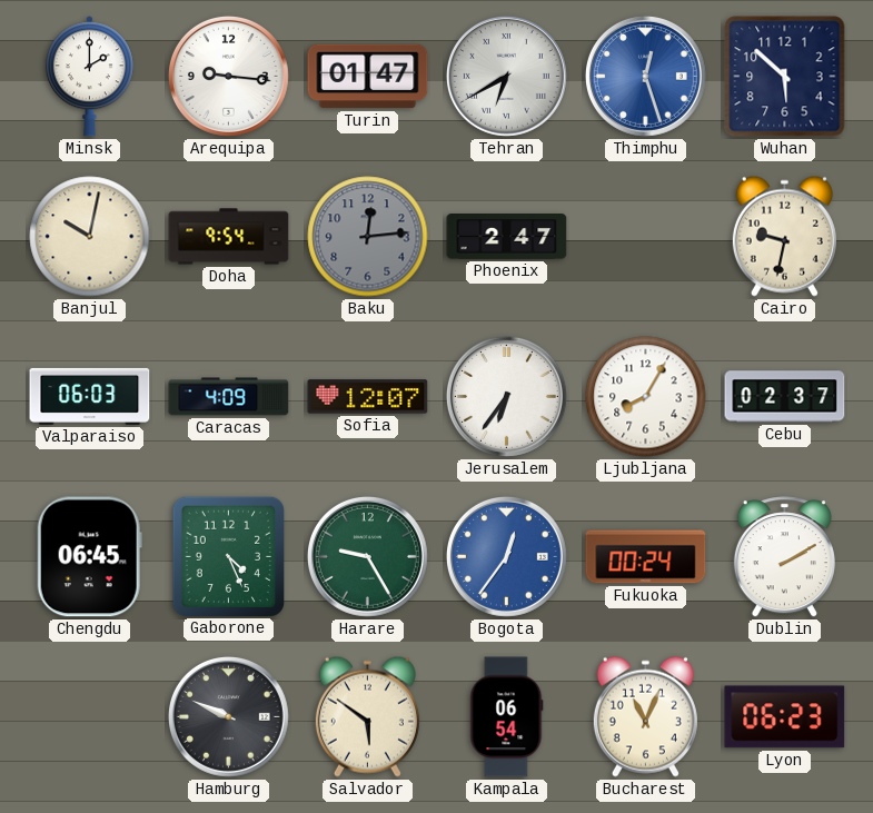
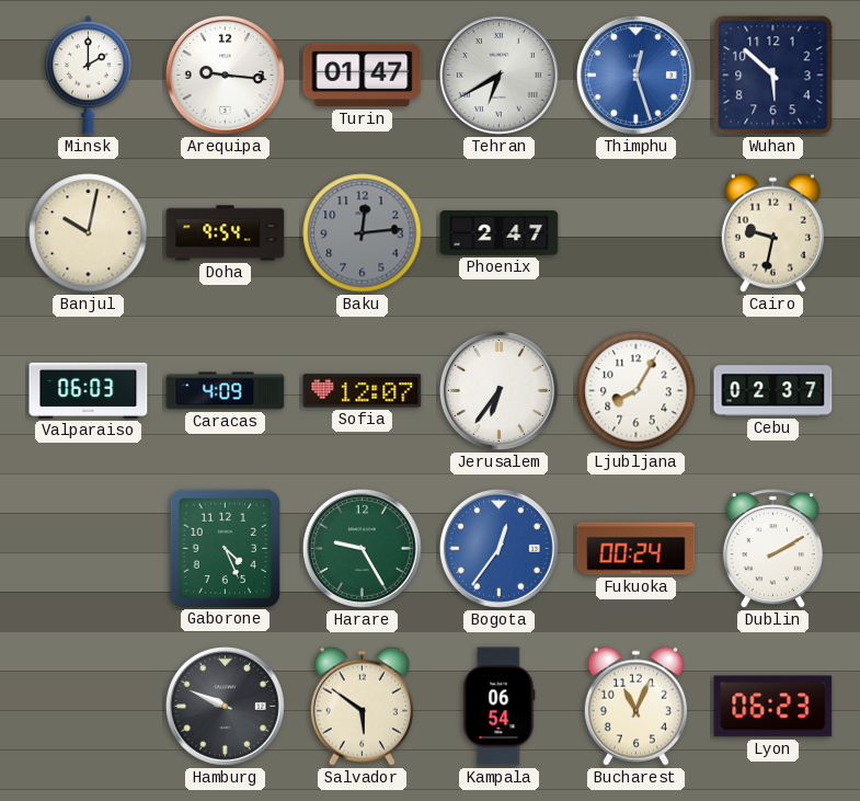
Chengdu: 06:45 -> none (89, 557)
